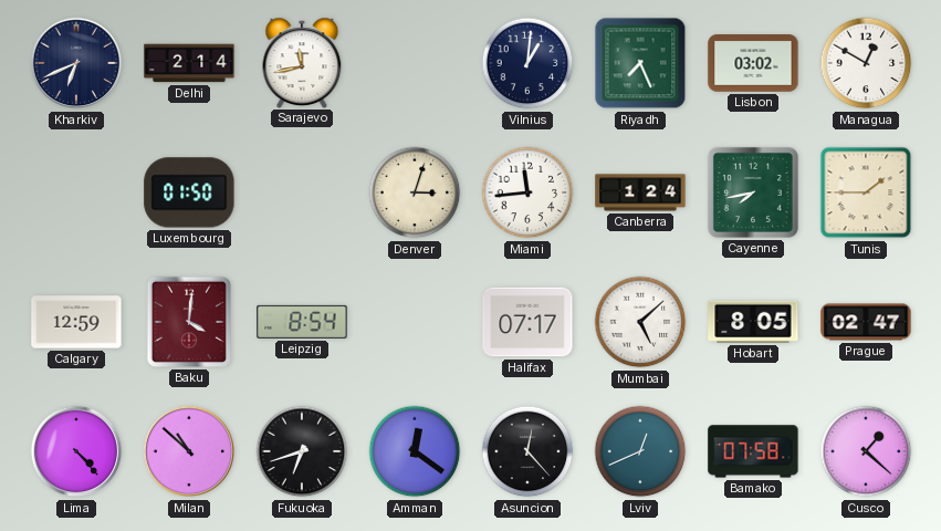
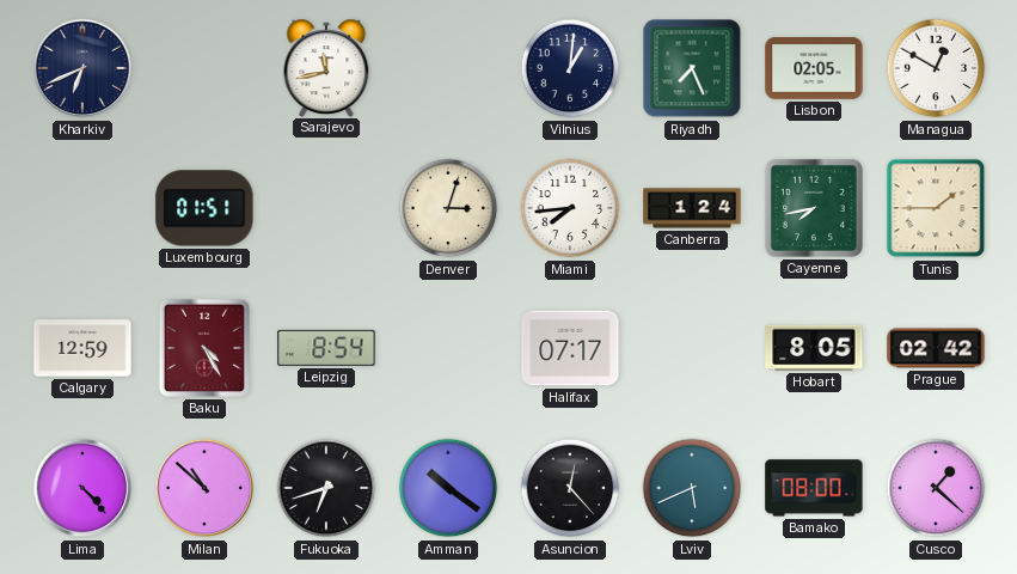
Delhi: 2:14 -> none (189, 63)
Lisbon: 03:02 -> 02:05 (814, 68)
Luxembourg: 01:50 -> 01:51 (204, 208)
Miami: 11:44 -> 7:44 (570, 208)
Baku: 4:01 -> 4:25 (204, 348)
Mumbai: 5:08 -> none (640, 322)
Prague: 02:47 -> 02:42 (936, 348)
Amman: 12:21 -> 10:21 (448, 488)
Lviv: 12:41 -> 5:41 (692, 488)
Bamako: 07:58 -> 08:00 (814, 488)
